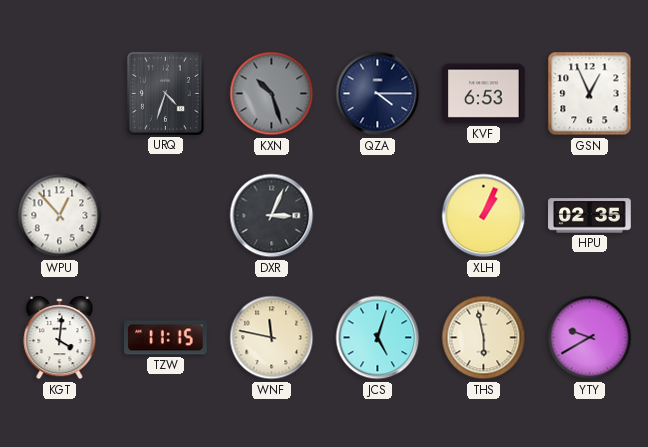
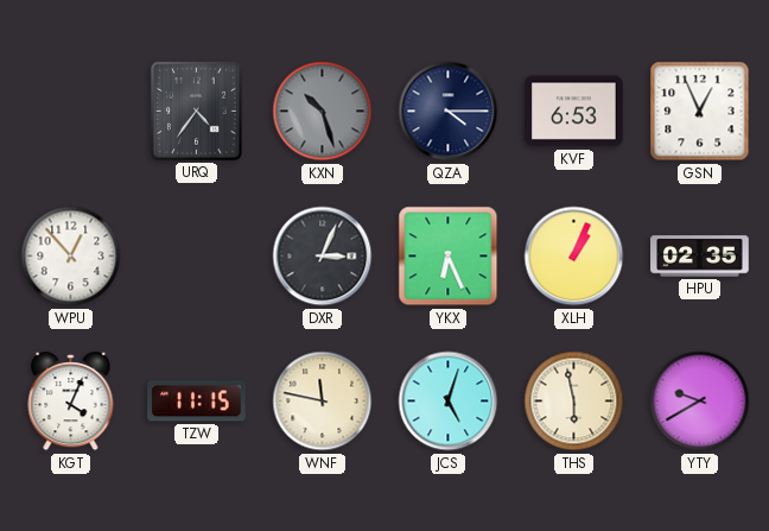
URQ: 4:33 -> 4:36 (196, 110)
YKX: none -> 6:26 (449, 257)
KGT: 4:01 -> 4:04 (71, 402)
